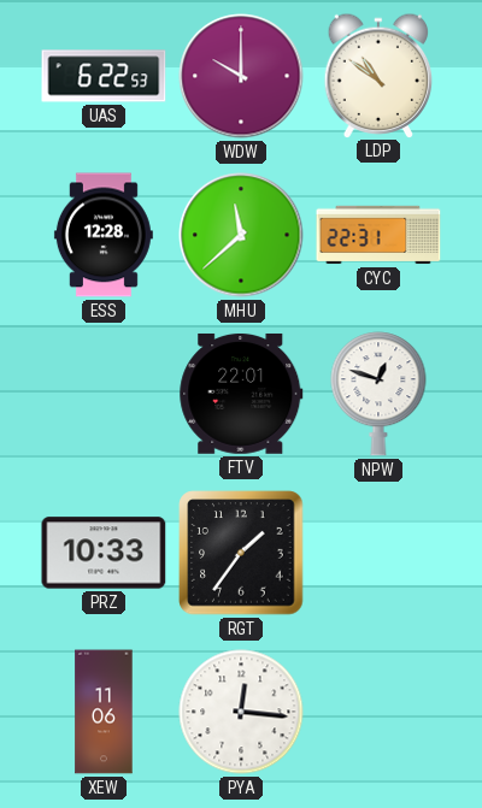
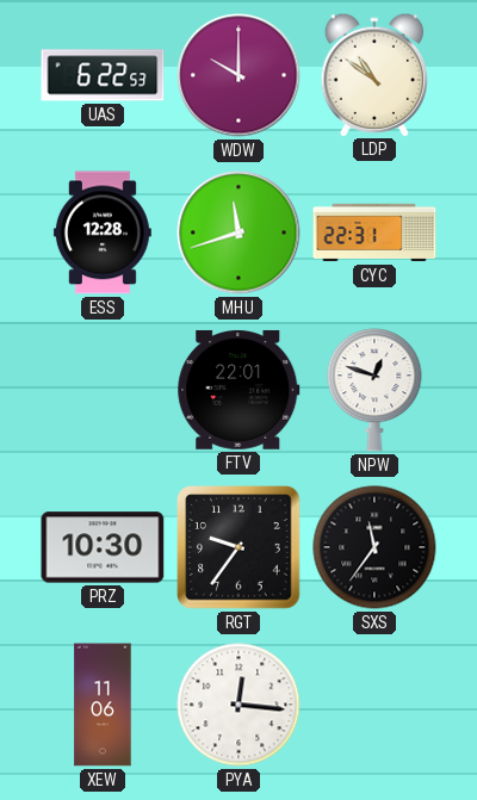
MHU: 11:38 -> 11:42 (238, 232)
PRZ: 10:33 -> 10:30 (103, 547)
RGT: 1:36 -> 9:36 (238, 547)
SXS: none -> 11:36 (374, 547)
